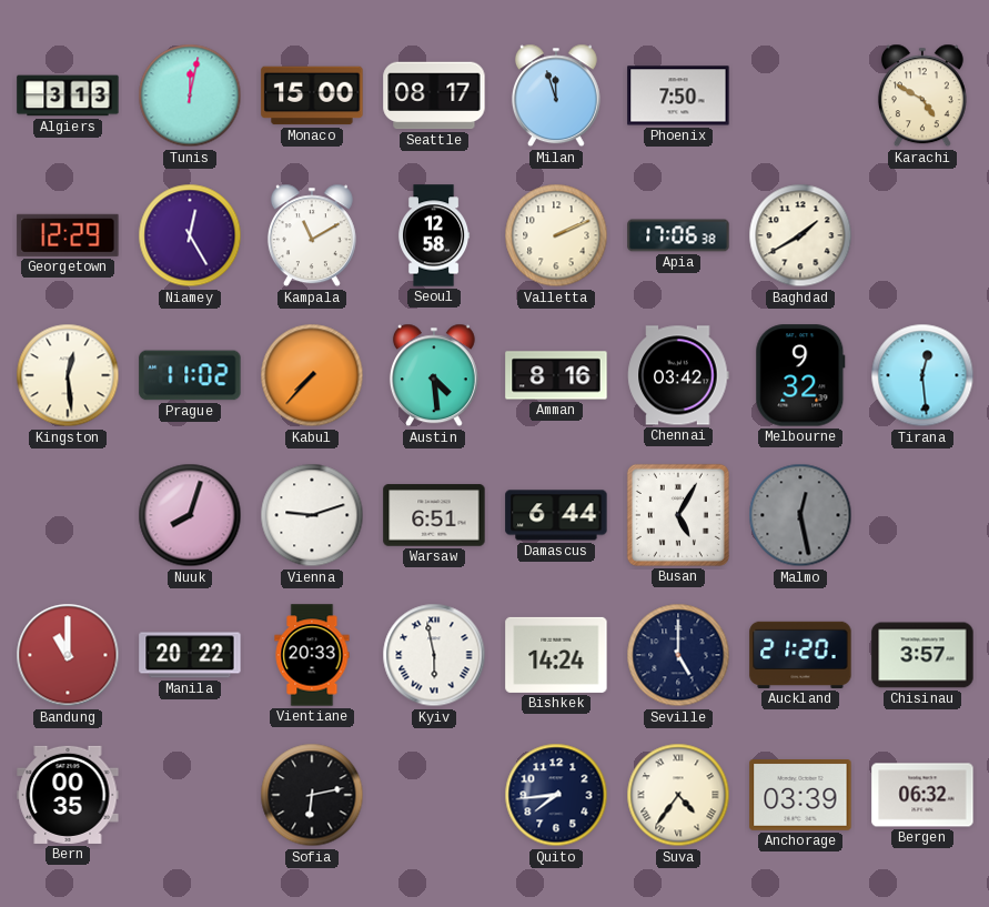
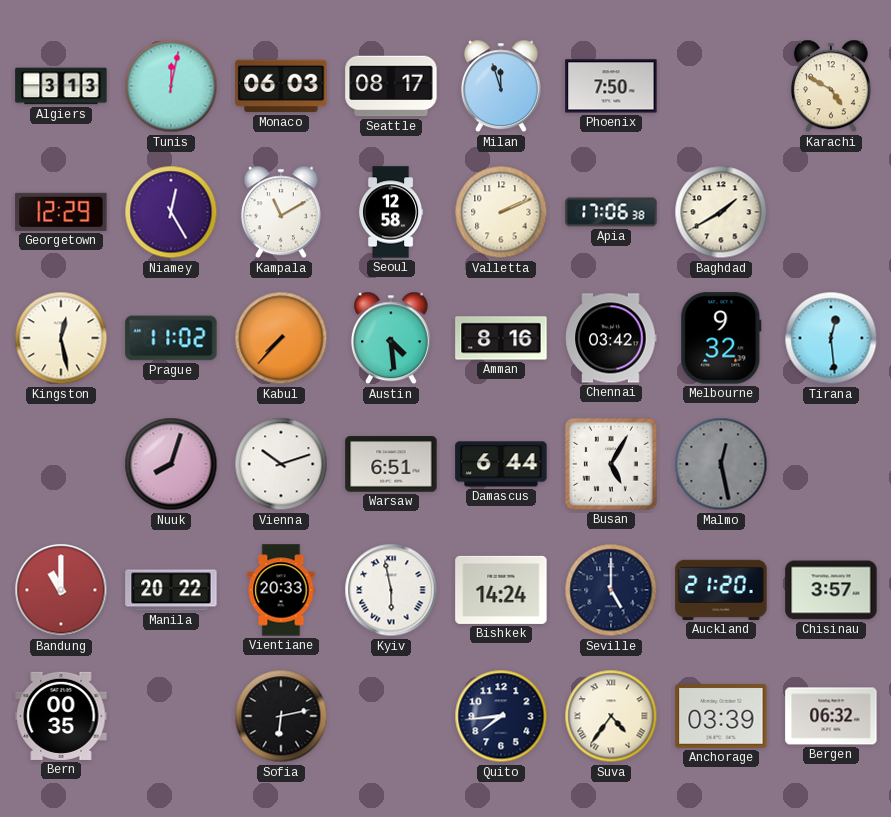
Monaco: 15:00 -> 06:03 (281, 86)
Kingston: 12:29 -> 12:28 (61, 338)
Vienna: 9:12 -> 10:12 (281, 464)
